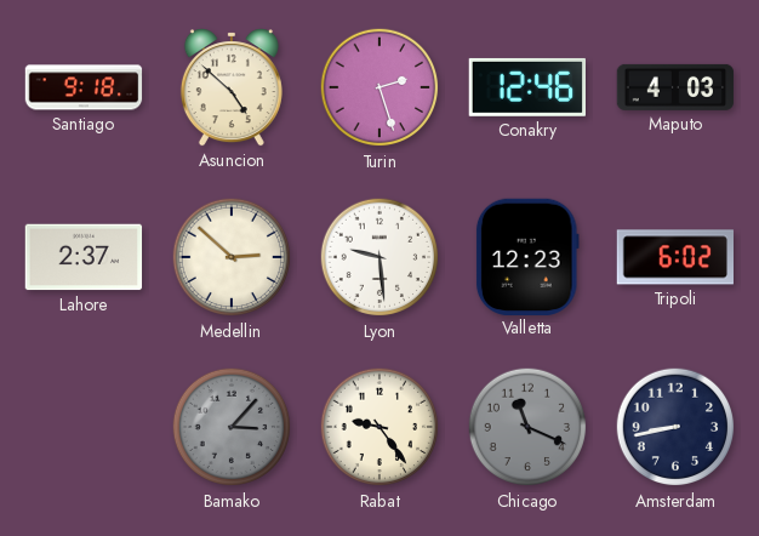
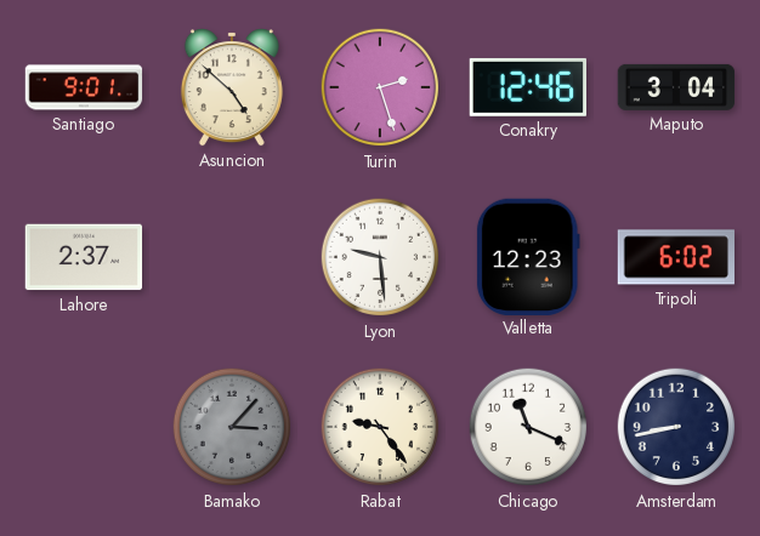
Santiago: 9:18 -> 9:01 (84, 87)
Maputo: 4:03 -> 3:04 (676, 87)
Medellin: 2:52 -> none (232, 257)
Chicago dial: grey -> white (528, 427)
